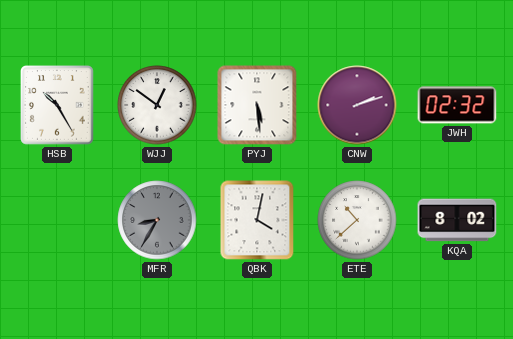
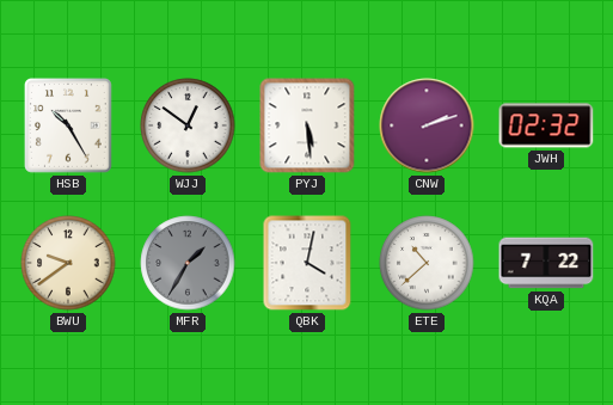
BWU: none -> 9:39 (68, 263)
MFR: 8:35 -> 1:35 (188, 263)
KQA: 8:02 -> 7:22 (546, 263)
